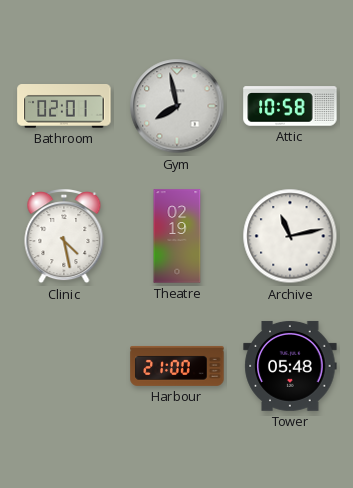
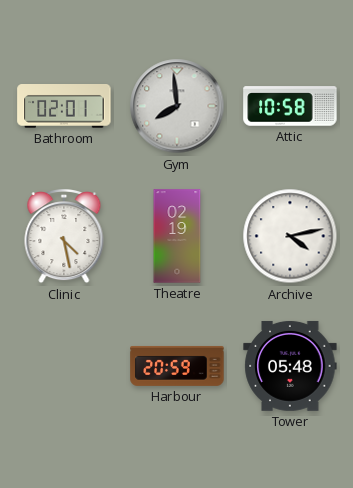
Gym: 7:58 -> 7:59 (177, 106)
Archive: 11:13 -> 4:13 (290, 236)
Harbour: 21:00 -> 20:59 (177, 366)
